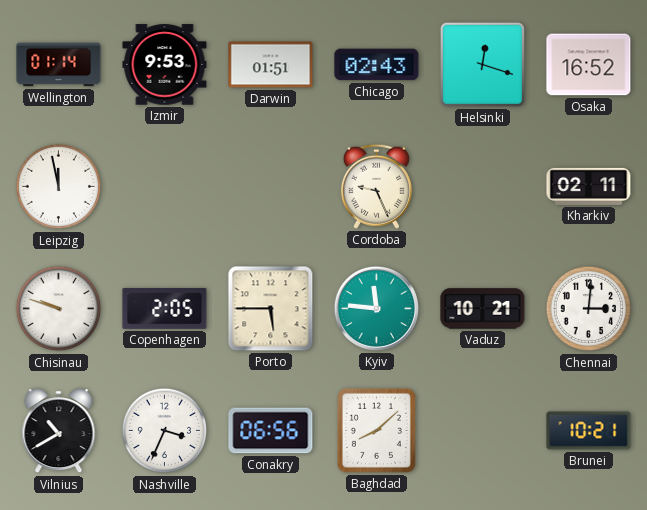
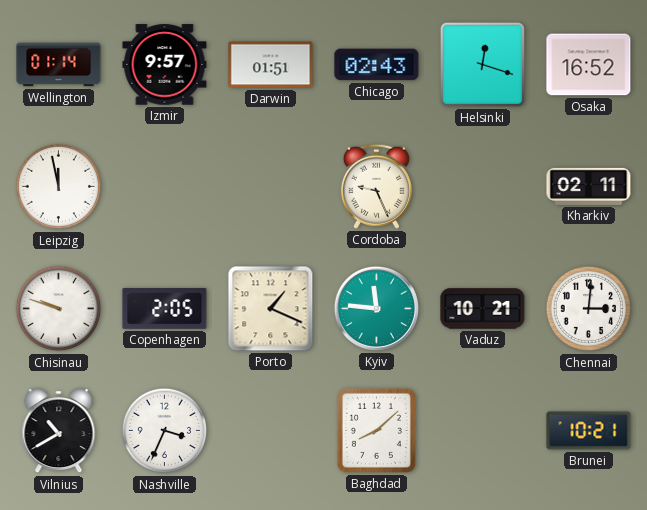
Izmir: 9:53 -> 9:57 (165, 65)
Porto: 5:45 -> 1:19 (271, 309)
Conakry: 06:56 -> none (271, 431)
